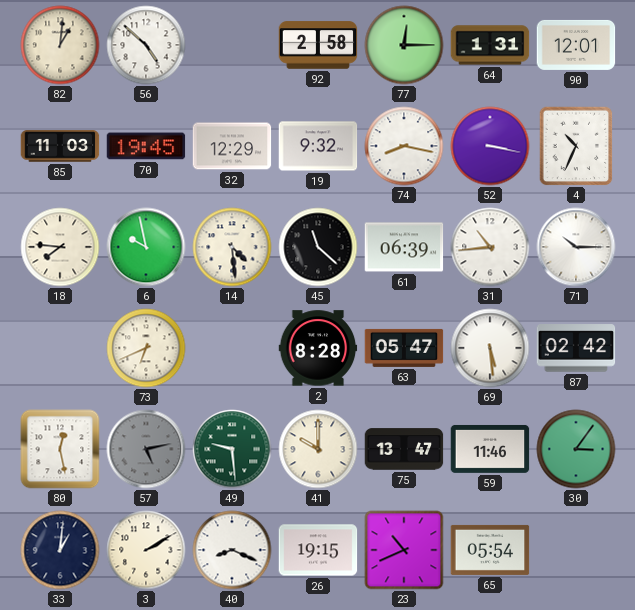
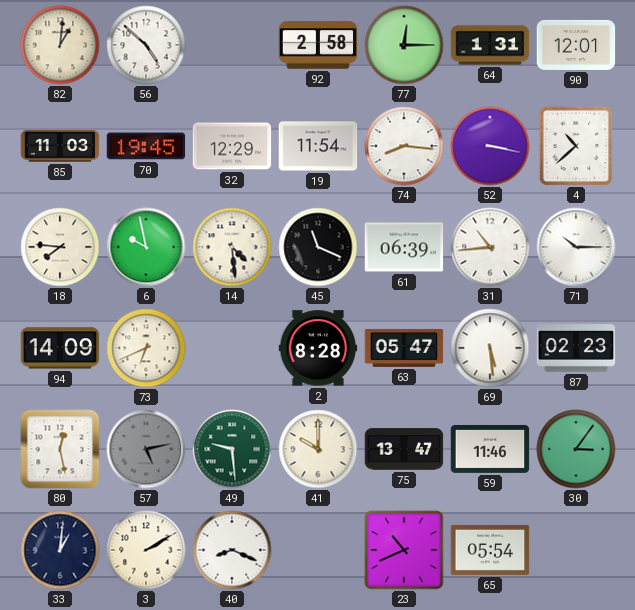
19: 9:32 -> 11:54 (318, 146)
74: 8:17 -> 8:16 (404, 146)
4: 10:34 -> 10:38 (576, 146)
45: 11:22 -> 11:19 (318, 247)
94: none -> 14:09 (60, 348)
87: 02:42 -> 02:23 (576, 348)
26: 19:15 -> none (318, 550)
